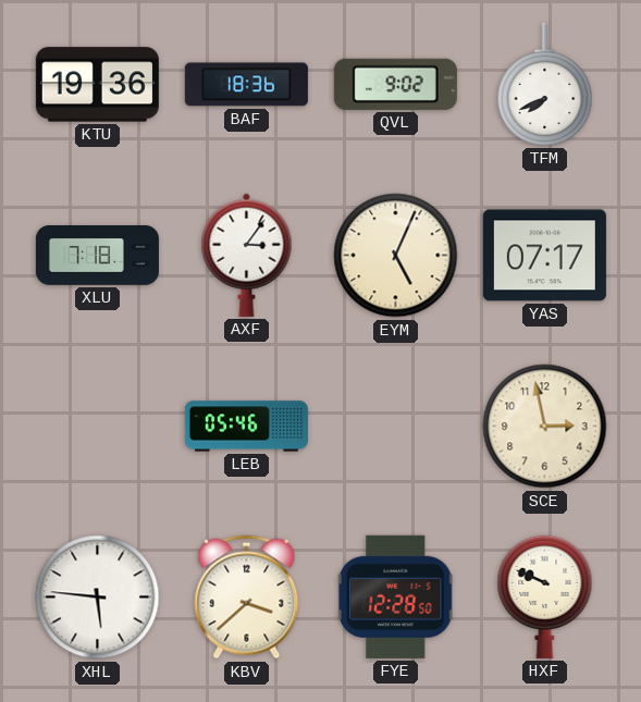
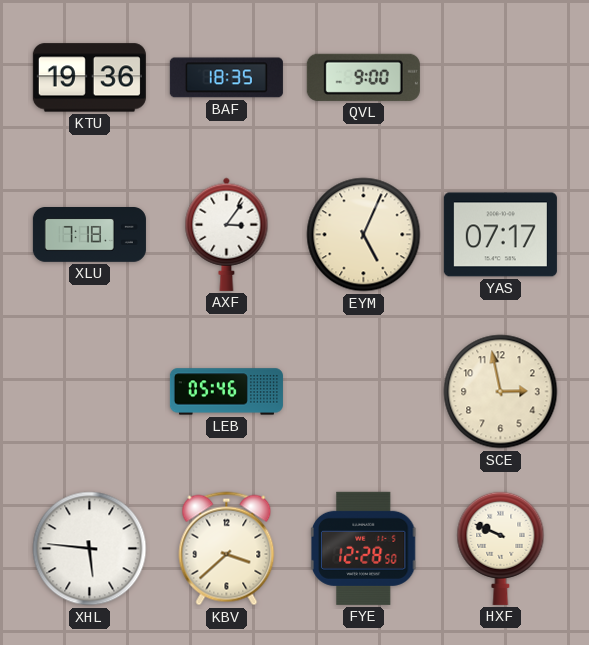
BAF: 18:36 -> 18:35 (226, 78)
QVL: 9:02 -> 9:00 (363, 77)
TFM: 7:41 -> none (545, 84)
